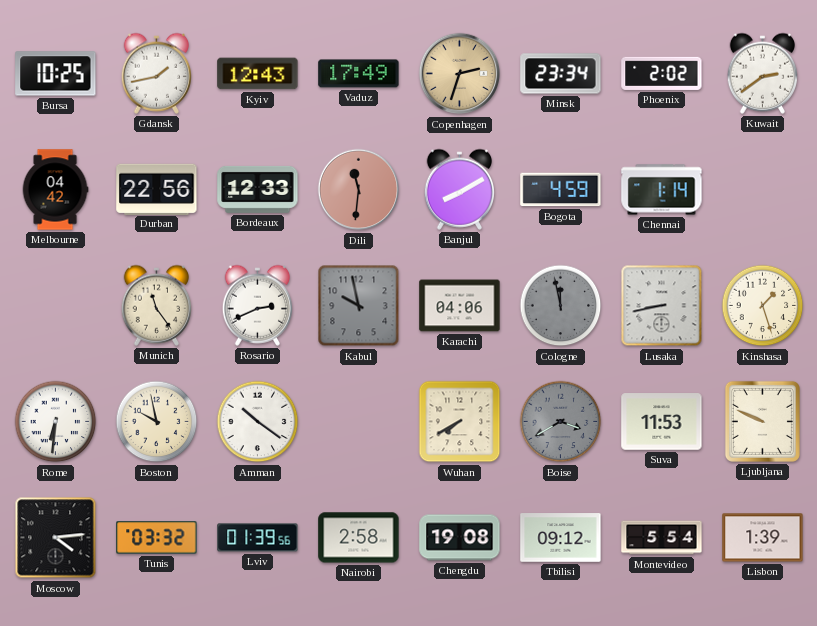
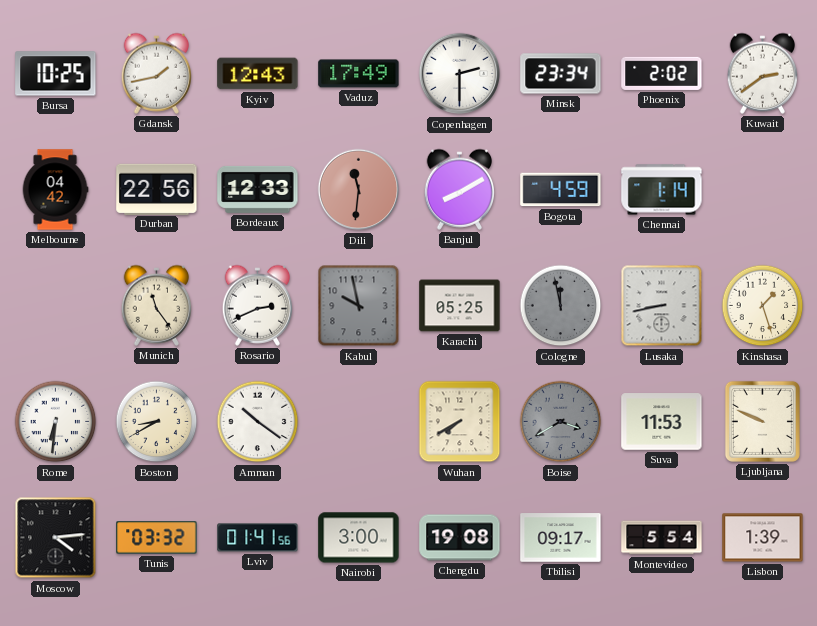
Copenhagen: 2:33 -> 2:30 (460, 74)
Copenhagen dial: champagne -> white (460, 74)
Karachi: 04:06 -> 05:25 (460, 306)
Boston: 9:58 -> 8:40 (157, 422)
Lviv: 01:39 -> 01:41 (258, 538)
Nairobi: 2:58 -> 3:00 (359, 538)
Tbilisi: 09:12 -> 09:17 (561, 538)
